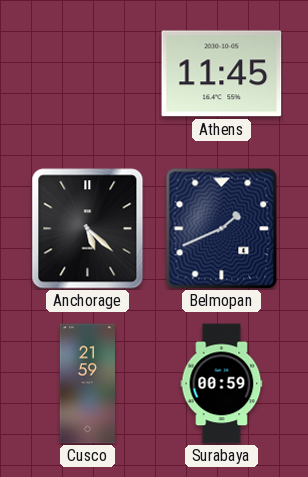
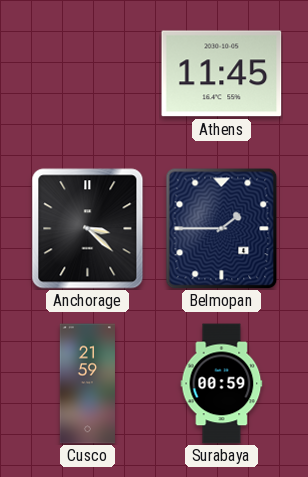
Anchorage: 5:22 -> 3:22 (88, 229)
Belmopan: 1:41 -> 1:45 (222, 229)
